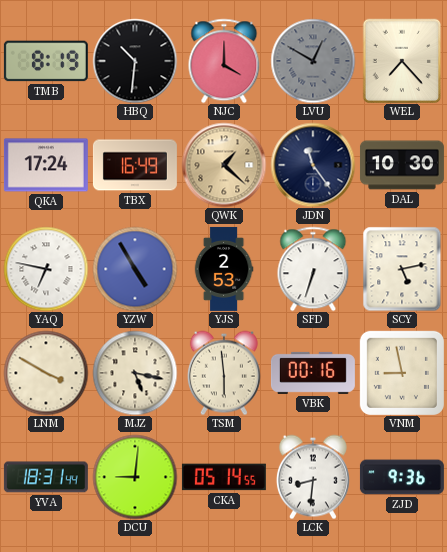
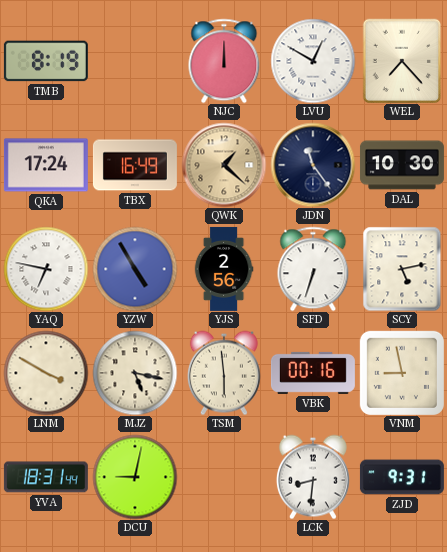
HBQ: 10:31 -> none (135, 61)
NJC: 4:00 -> 12:00 (224, 61)
LVU dial: grey -> white (313, 61)
YJS: 2:53 -> 2:56 (224, 269)
DCU: 9:01 -> 9:02 (135, 477)
CKA: 05:14 -> none (224, 477)
ZJD: 9:36 -> 9:31 (402, 477)
